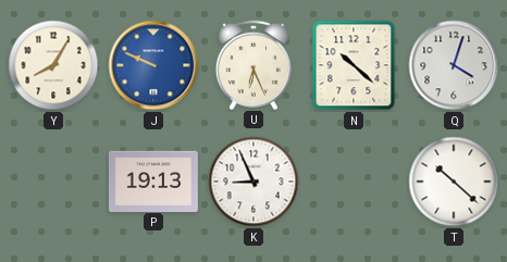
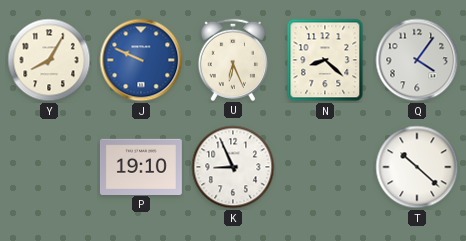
N: 10:22 -> 8:22 (325, 60)
Q: 4:03 -> 4:06 (417, 60)
P: 19:13 -> 19:10 (141, 166)
